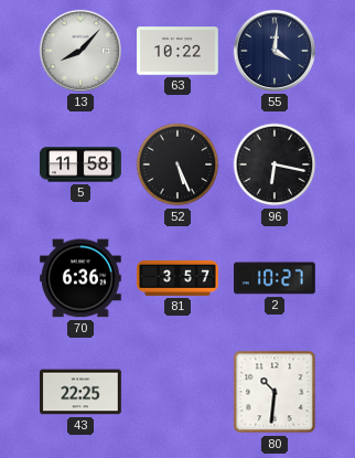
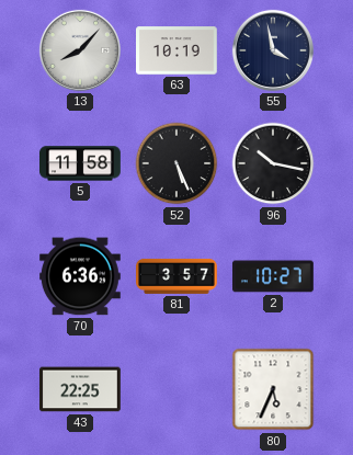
63: 10:22 -> 10:19 (178, 50)
55: 4:01 -> 3:58 (273, 50)
96: 6:17 -> 10:17 (273, 163)
80: 10:31 -> 5:34 (273, 389)
